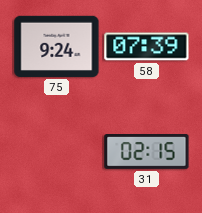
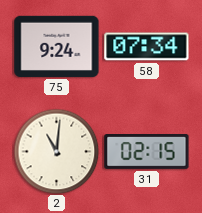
58: 07:39 -> 07:34 (147, 47)
2: none -> 11:01 (56, 151)
